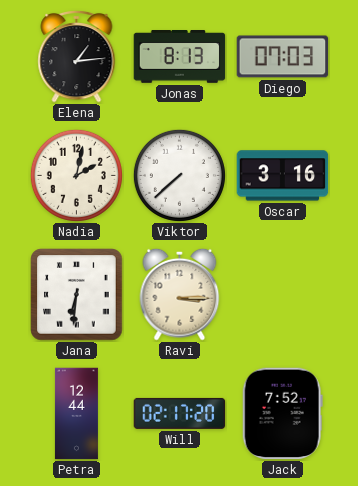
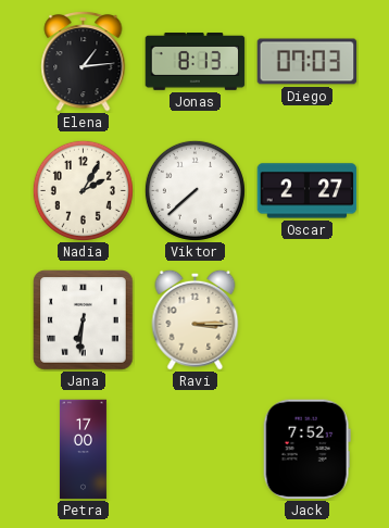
Nadia: 2:02 -> 2:05 (83, 190)
Oscar: 3:16 -> 2:27 (308, 191)
Petra: 12:44 -> 17:00 (83, 450)
Will: 02:17 -> none (180, 413)
